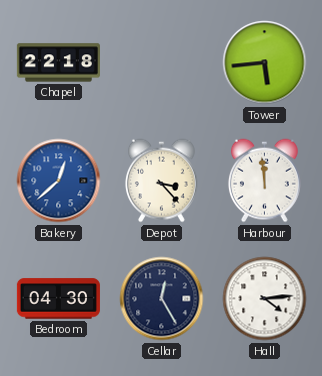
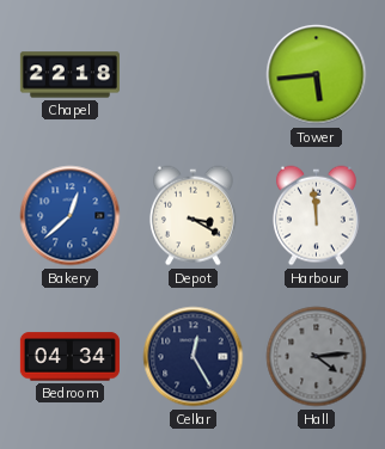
Depot: 3:23 -> 3:20 (192, 216)
Bedroom: 04:30 -> 04:34 (69, 357)
Hall dial: white -> grey (317, 357)
